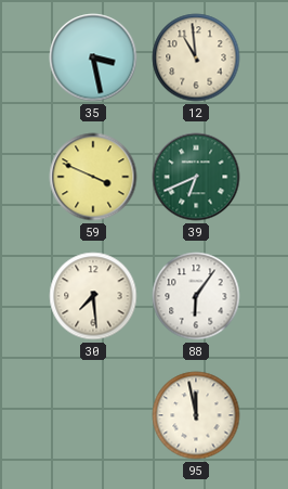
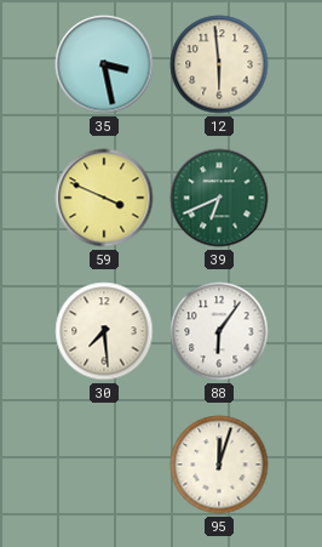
12: 10:59 -> 5:59 (219, 64)
95: 11:58 -> 12:03 (219, 465)
